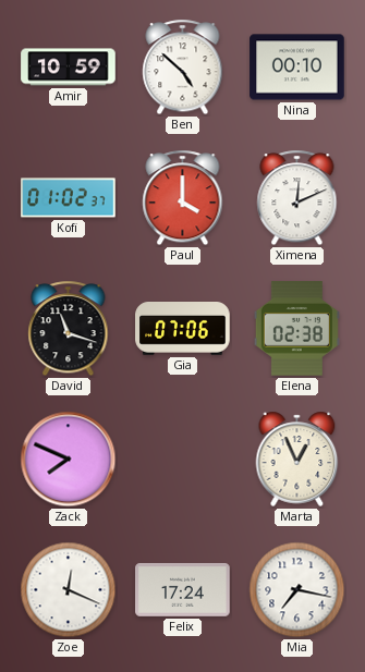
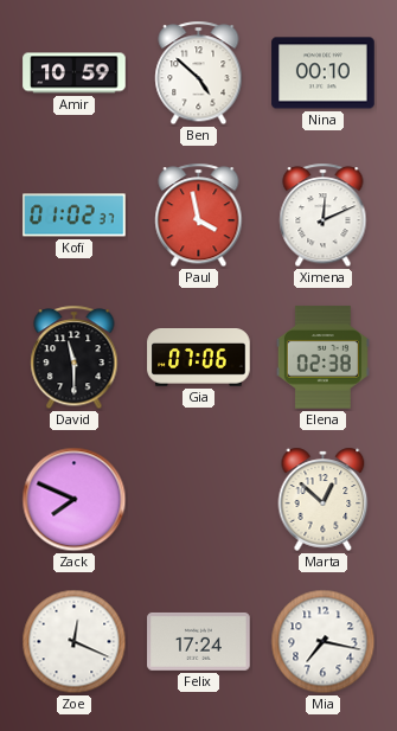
Paul: 4:00 -> 3:58 (199, 216)
David: 11:18 -> 11:30 (75, 358)
Marta: 12:56 -> 12:52 (324, 499)
